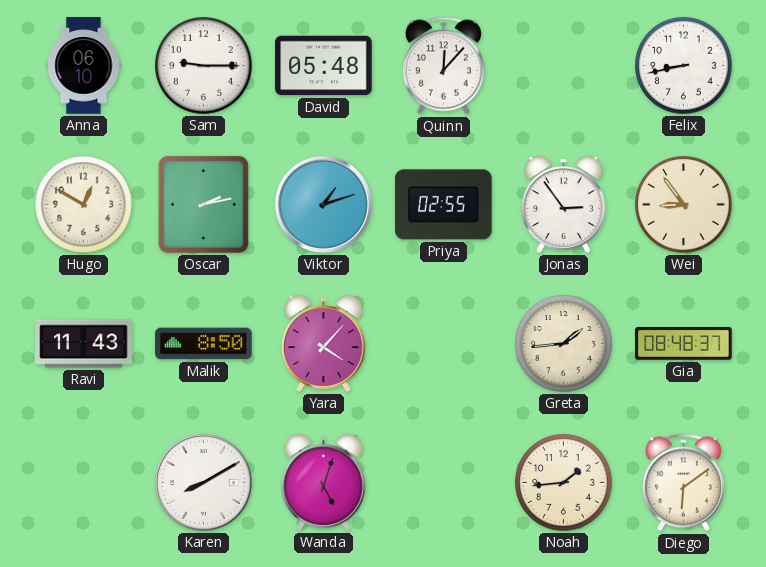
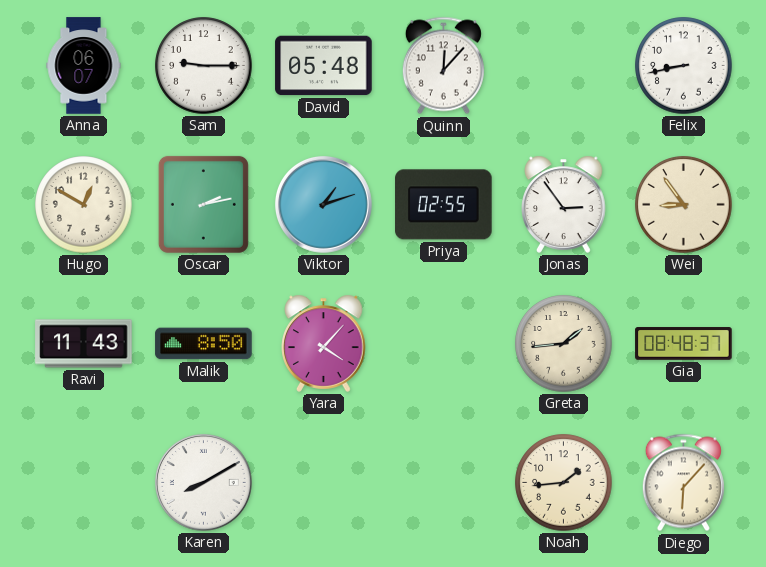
Anna: 06:10 -> 06:07 (84, 66)
Wanda: 5:03 -> none (324, 482)
Diego: 6:09 -> 6:07 (683, 483)
